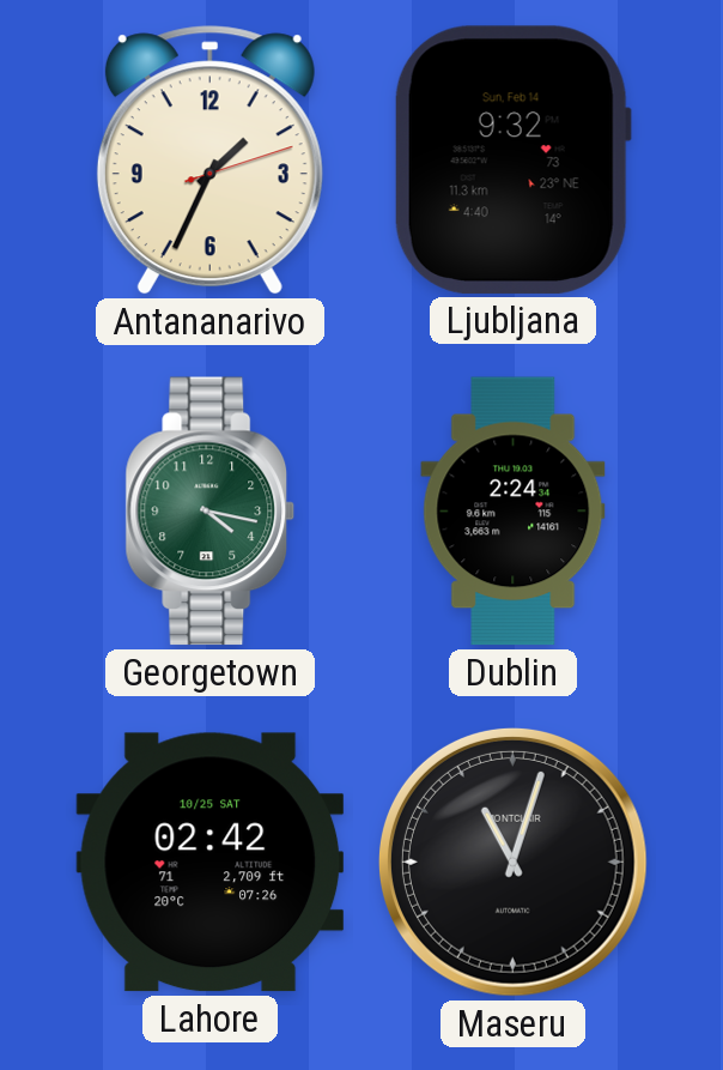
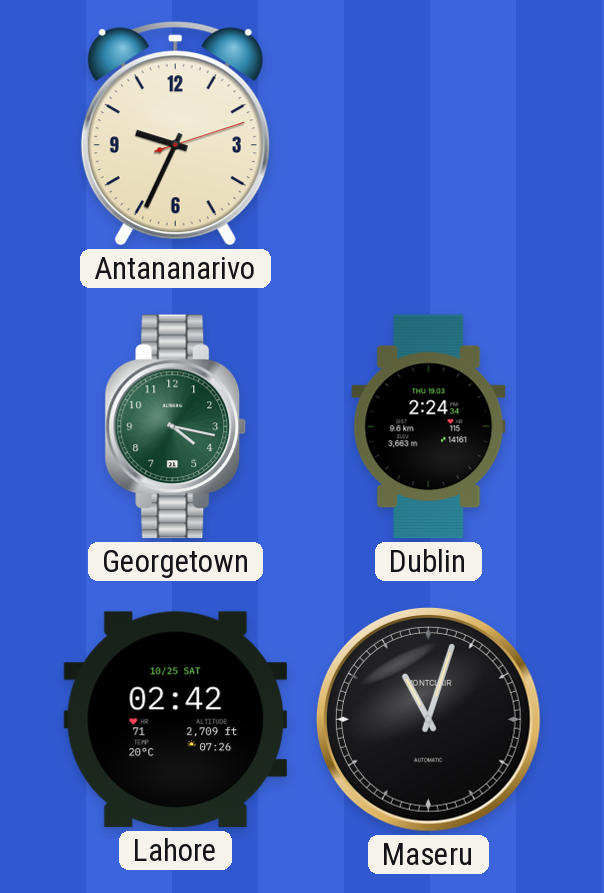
Antananarivo: 1:34 -> 9:34 (175, 134)
Ljubljana: 9:32 -> none (512, 159)
